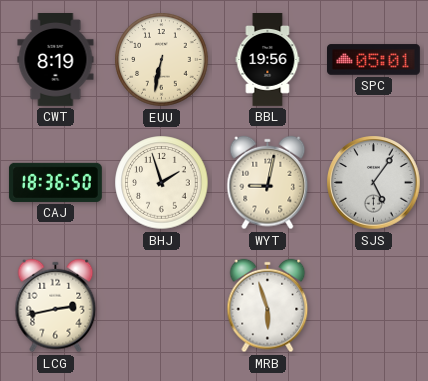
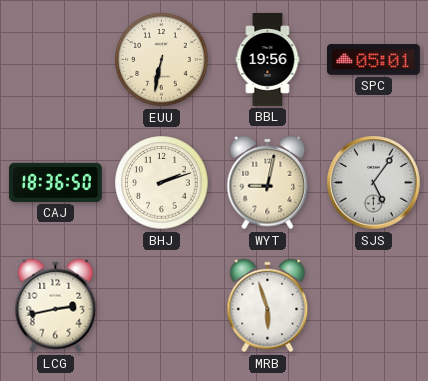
CWT: 8:19 -> none (56, 60)
BHJ: 1:57 -> 2:12 (162, 183)
